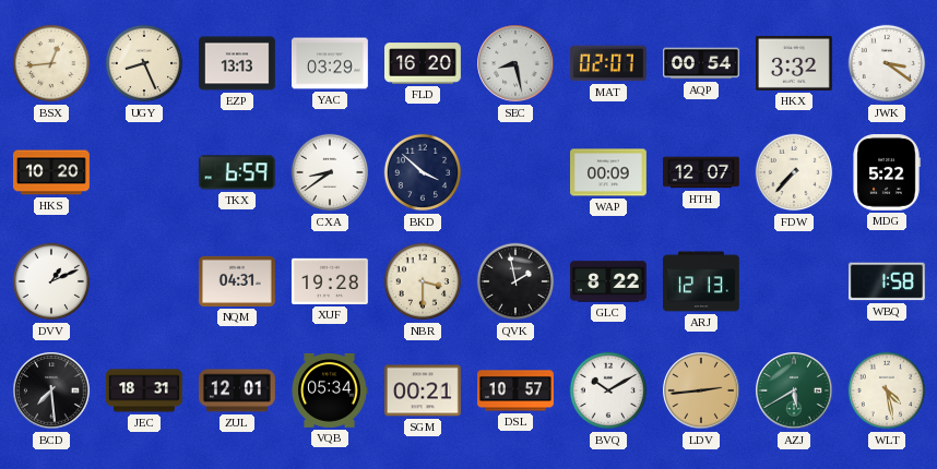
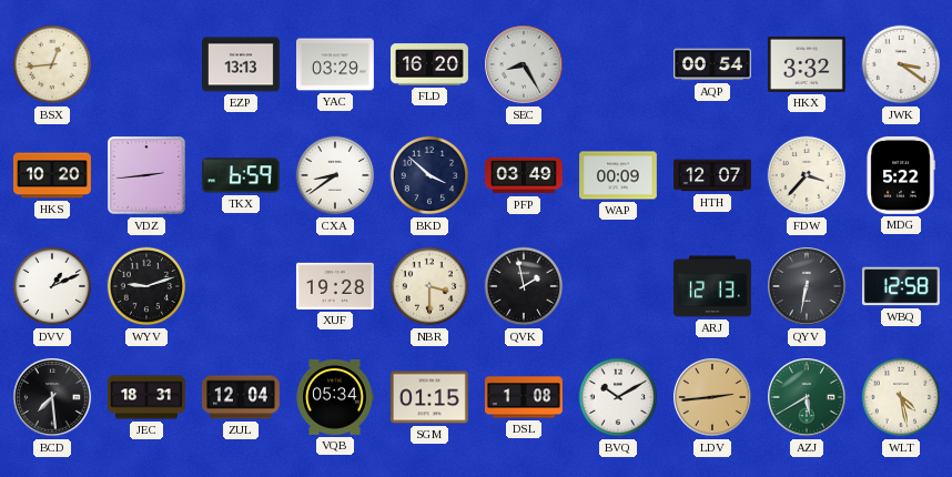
UGY: 8:26 -> none (144, 63)
SEC: 8:28 -> 8:25 (524, 64)
MAT: 02:07 -> none (608, 63)
VDZ: none -> 2:44 (146, 175)
PFP: none -> 03:49 (525, 175)
FDW: 7:37 -> 3:37 (807, 175)
WYV: none -> 9:12 (146, 286)
NQM: 04:31 -> none (237, 281)
GLC: 8:22 -> none (609, 281)
QYV: none -> 6:32 (807, 286)
WBQ: 1:58 -> 12:58 (901, 286)
ZUL: 12:01 -> 12:04 (241, 397)
SGM: 00:21 -> 01:15 (429, 397)
DSL: 10:57 -> 1:08 (525, 397)
